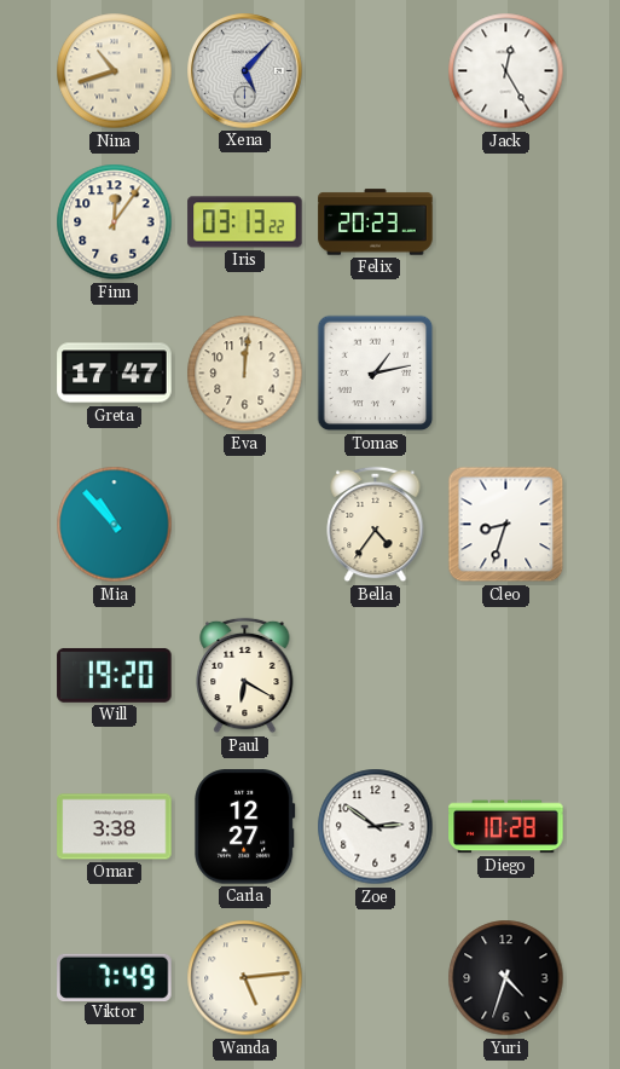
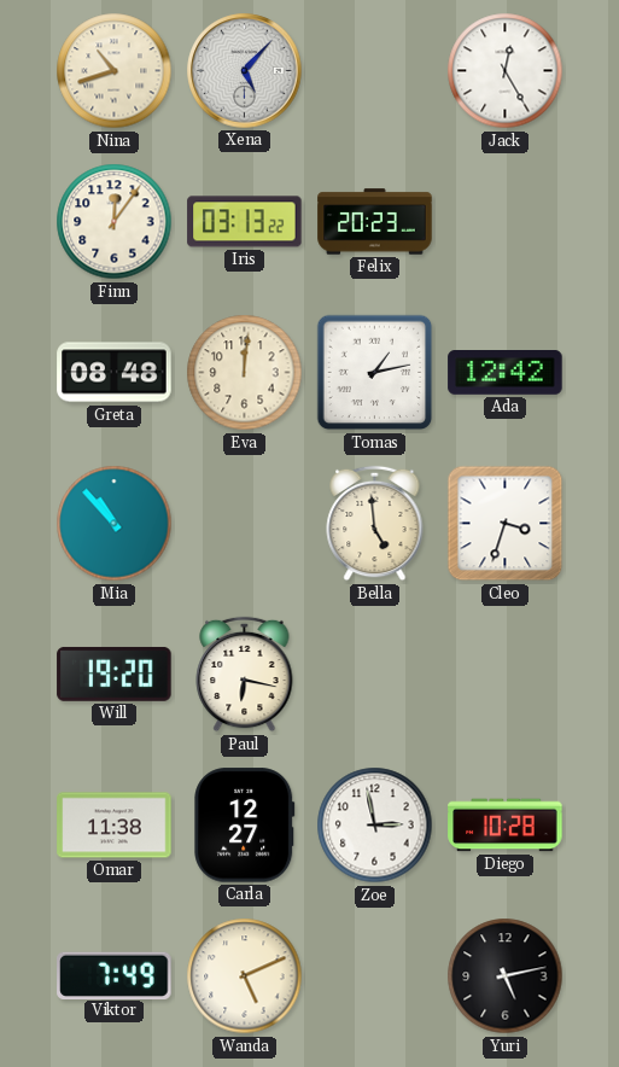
Greta: 17:47 -> 08:48 (115, 373)
Ada: none -> 12:42 (506, 373)
Bella: 4:36 -> 4:59 (375, 524)
Cleo: 8:33 -> 3:33 (506, 524)
Paul: 6:20 -> 6:17 (245, 675)
Omar: 3:38 -> 11:38 (115, 826)
Zoe: 2:51 -> 2:58 (375, 826)
Wanda: 5:14 -> 5:11 (245, 976)
Yuri: 4:33 -> 5:13 (506, 976)
